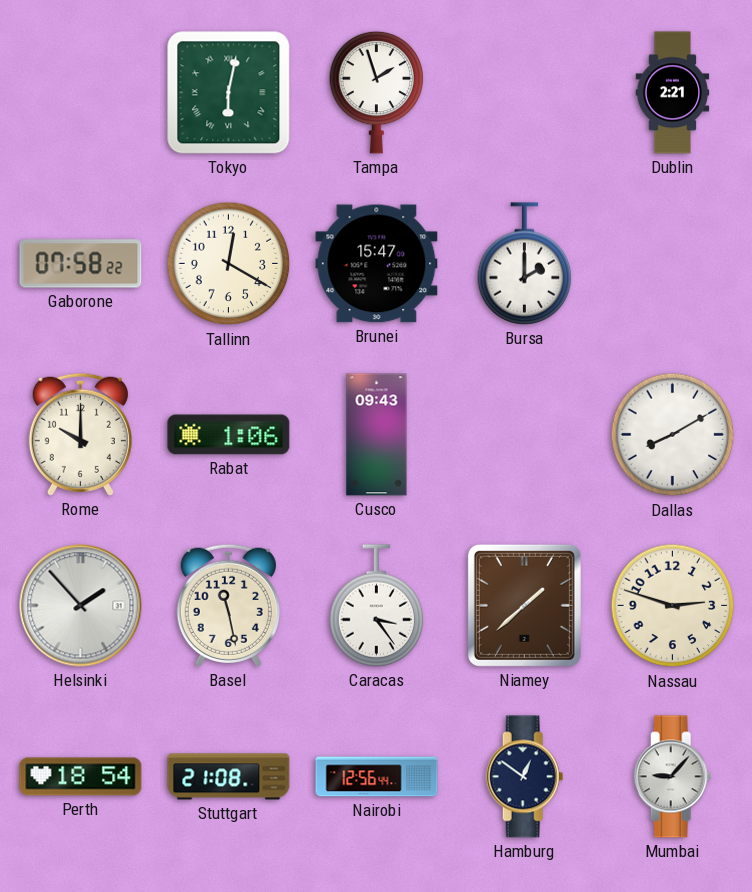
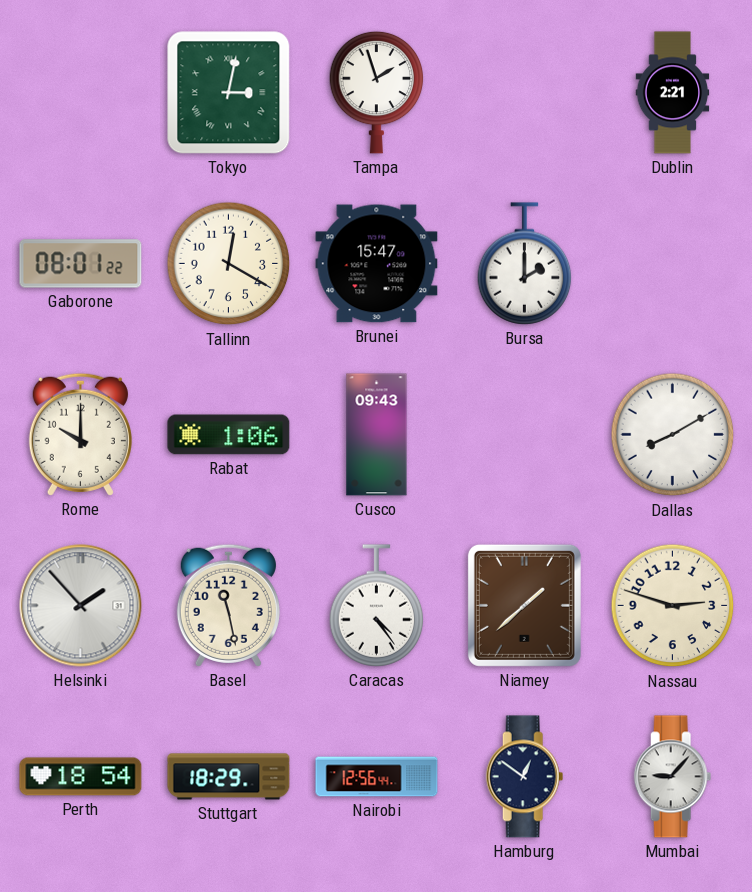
Tokyo: 6:02 -> 3:02 (229, 93)
Gaborone: 07:58 -> 08:01 (81, 264)
Caracas: 3:24 -> 4:24 (377, 606)
Stuttgart: 21:08 -> 18:29 (229, 777)
